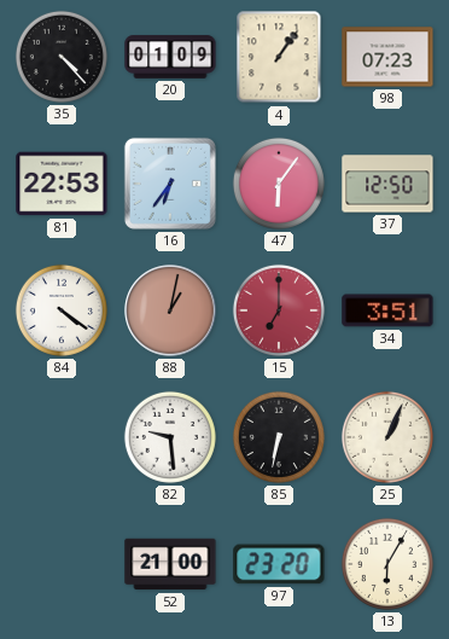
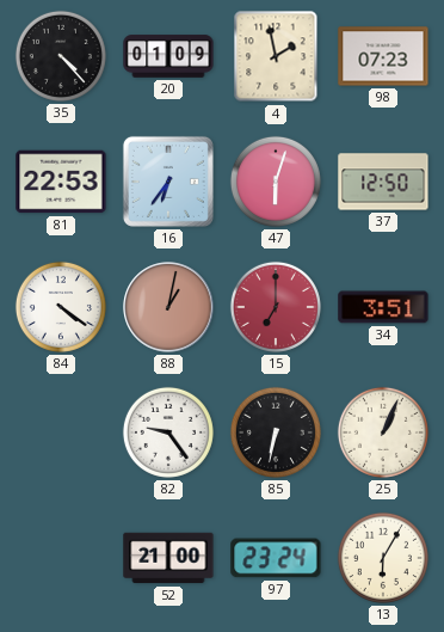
4: 1:06 -> 1:58 (276, 56)
47: 6:06 -> 6:03 (276, 182)
82: 9:29 -> 9:24 (168, 432)
97: 23:20 -> 23:24 (276, 558)
